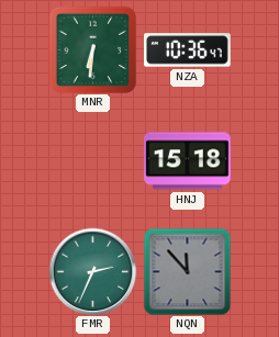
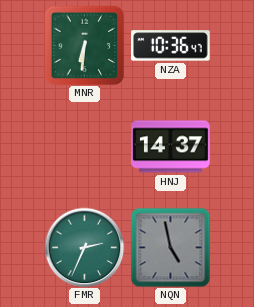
HNJ: 15:18 -> 14:37 (171, 147)
NQN: 11:53 -> 4:58 (170, 247)
